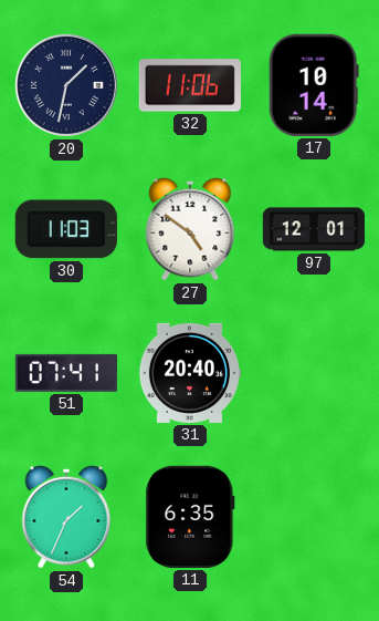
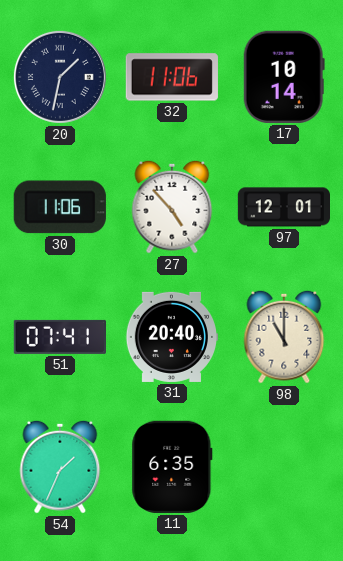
30: 11:03 -> 11:06 (60, 207)
27: 4:51 -> 4:53 (172, 207)
98: none -> 11:00 (284, 337)
